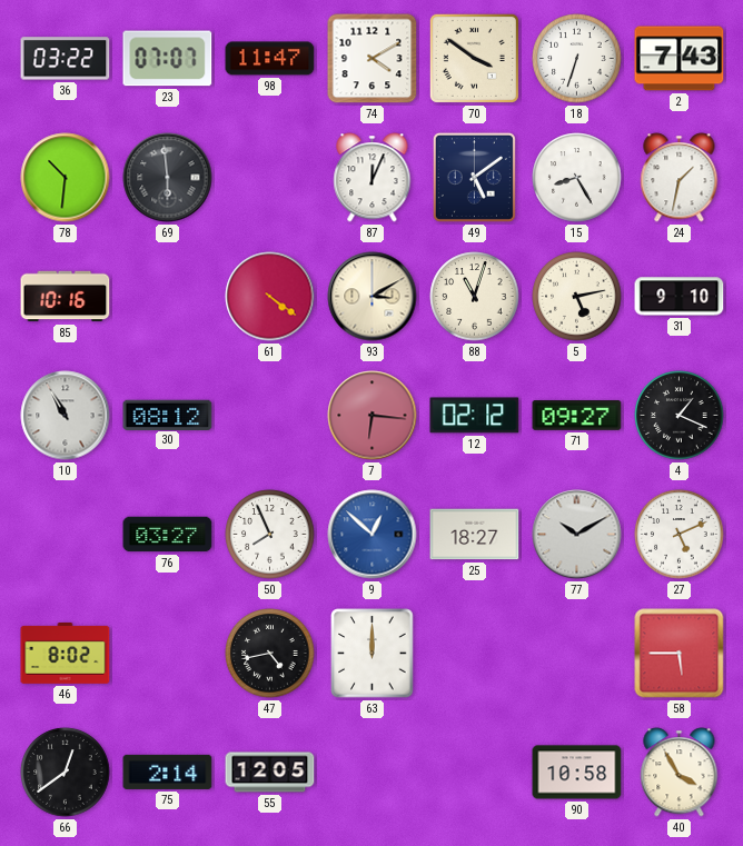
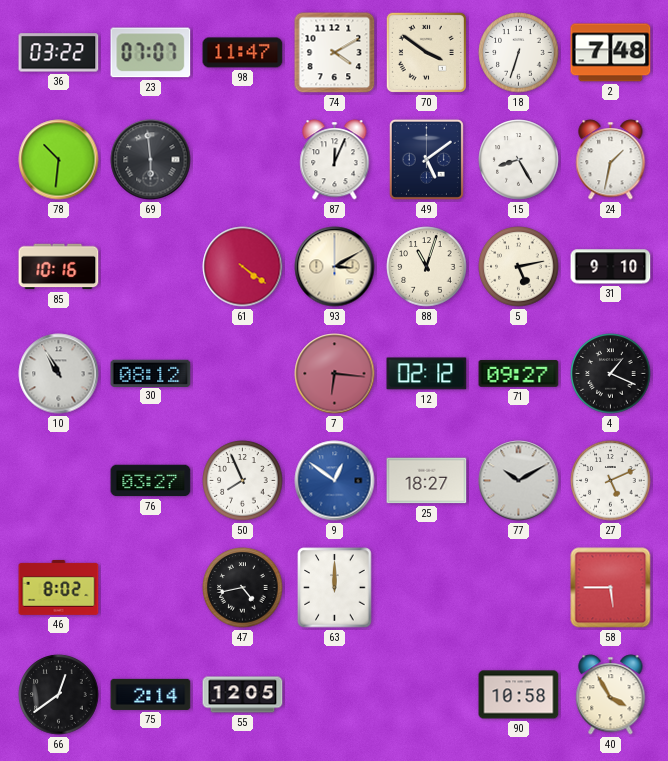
2: 7:43 -> 7:48 (611, 53)
9: 12:52 -> 12:51 (335, 481)
